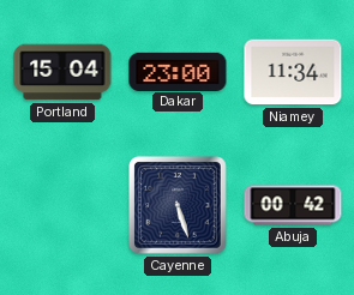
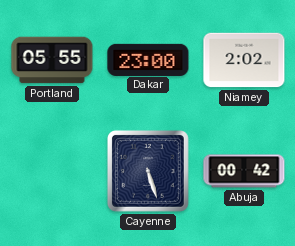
Portland: 15:04 -> 05:55 (52, 60)
Niamey: 11:34 -> 2:02 (244, 60)
